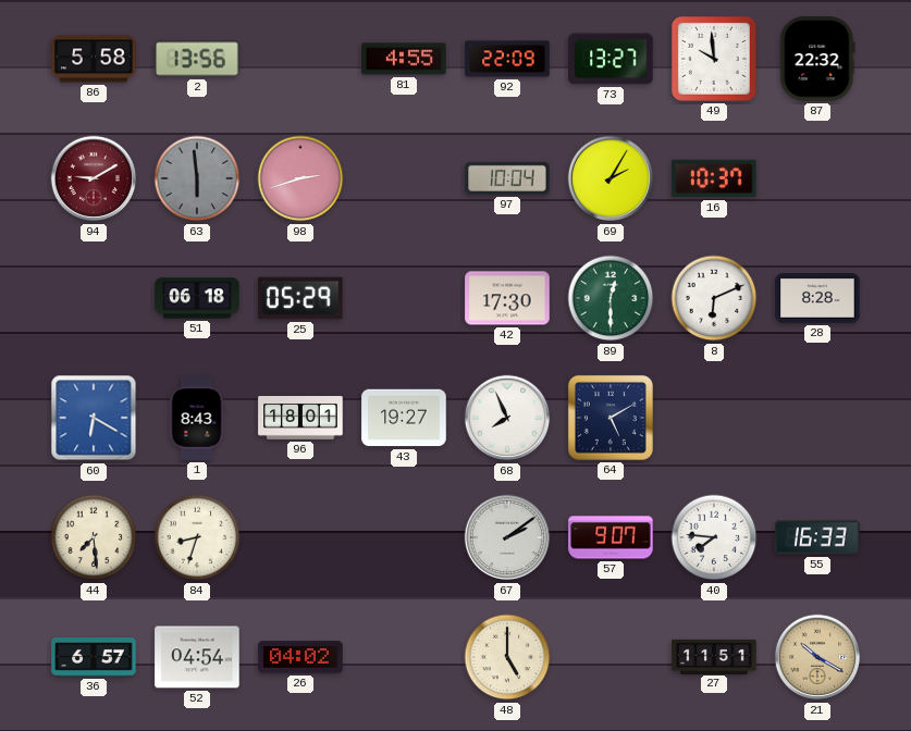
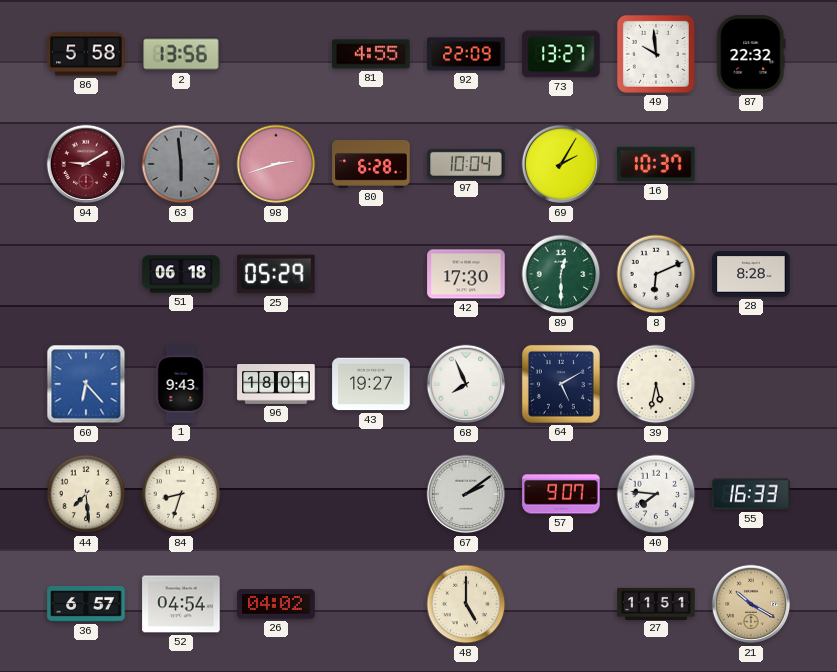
80: none -> 6:28 (371, 164)
60: 6:20 -> 6:23 (86, 384)
1: 8:43 -> 9:43 (181, 384)
39: none -> 5:32 (656, 384)
